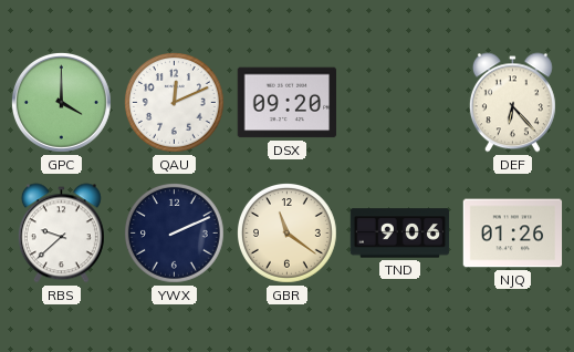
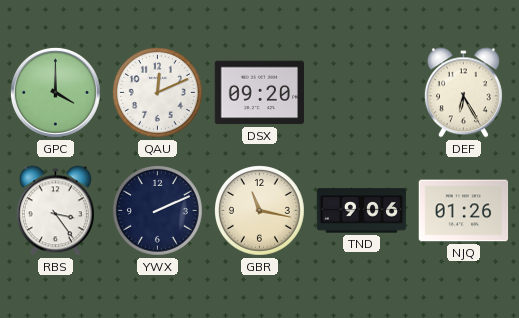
DEF: 6:23 -> 6:25 (463, 93)
RBS: 9:38 -> 3:24 (55, 211)
GBR: 11:21 -> 11:17 (260, 211)
